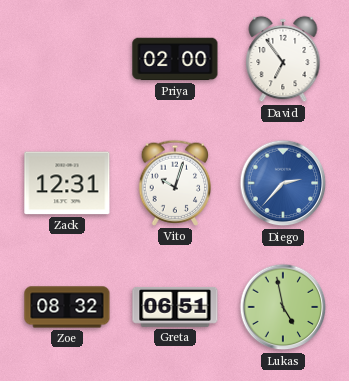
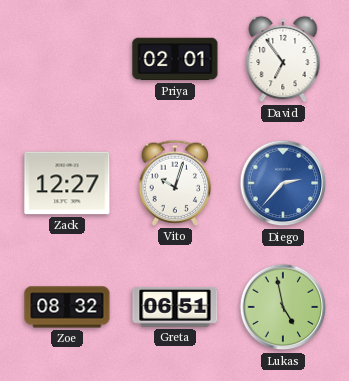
Priya: 02:00 -> 02:01 (175, 59)
Zack: 12:31 -> 12:27 (67, 183)
